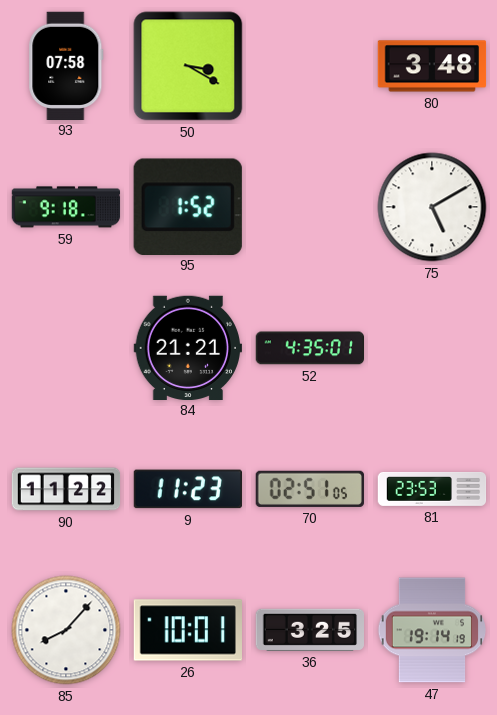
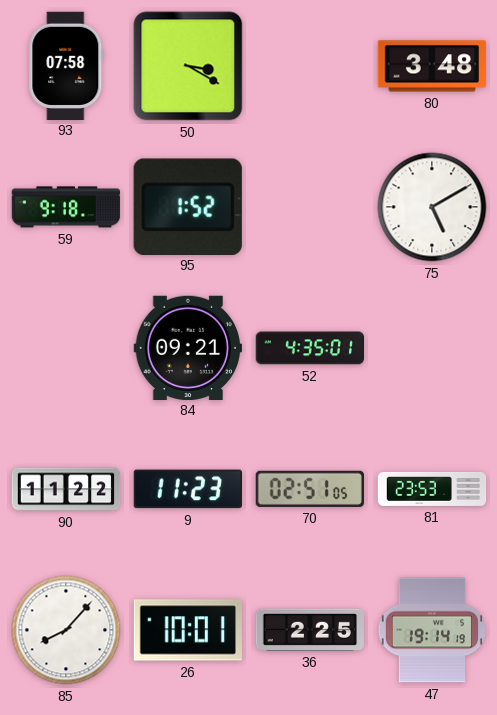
84: 21:21 -> 09:21 (187, 347)
36: 3:25 -> 2:25 (309, 630)
